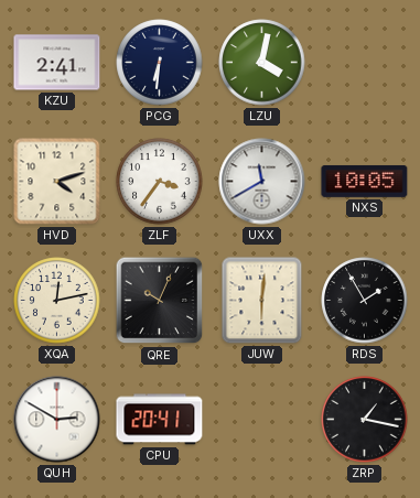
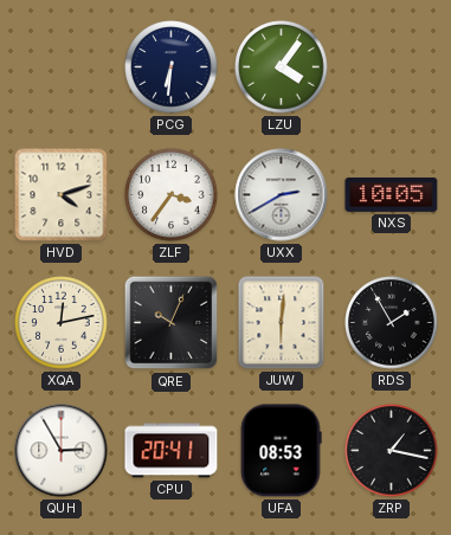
KZU: 2:41 -> none (57, 63)
LZU: 4:02 -> 4:06 (282, 67)
UXX: 11:40 -> 2:40 (282, 195)
QUH: 2:50 -> 2:55 (62, 451)
UFA: none -> 08:53 (281, 451)
